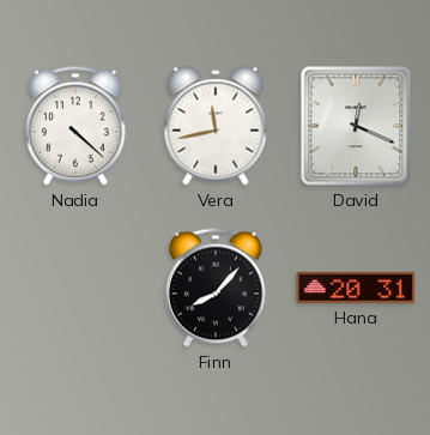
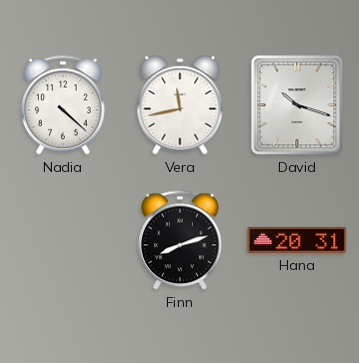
David: 12:19 -> 10:18 (297, 105)
Finn: 8:07 -> 8:12 (181, 240)
